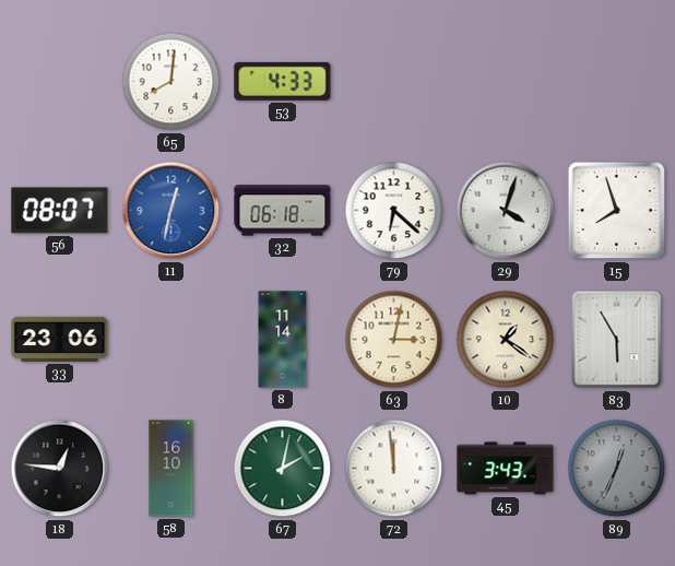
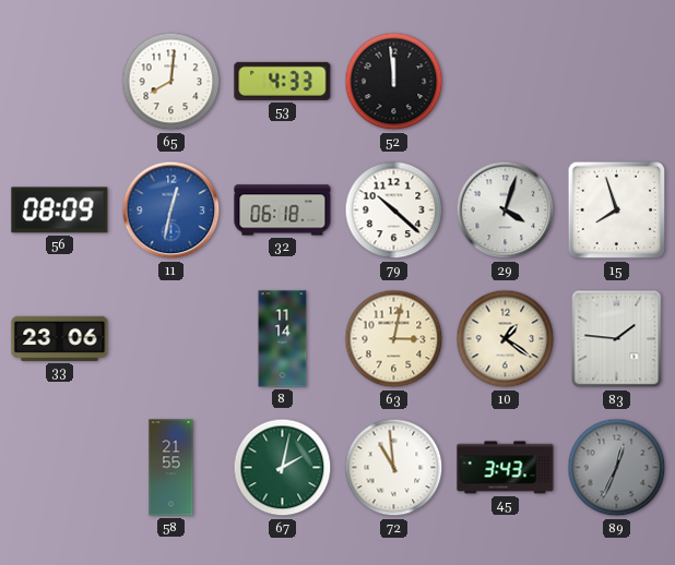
52: none -> 11:59 (394, 82)
56: 08:07 -> 08:09 (60, 211)
79: 6:22 -> 10:22 (394, 211)
83: 5:55 -> 1:46 (617, 339)
18: 12:46 -> none (60, 469)
58: 16:10 -> 21:55 (171, 468)
72: 11:59 -> 10:59 (394, 468)
